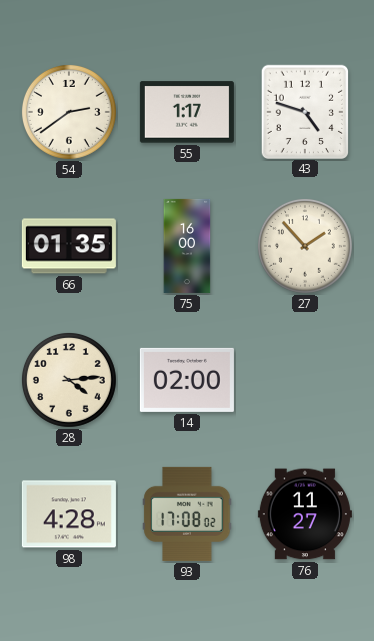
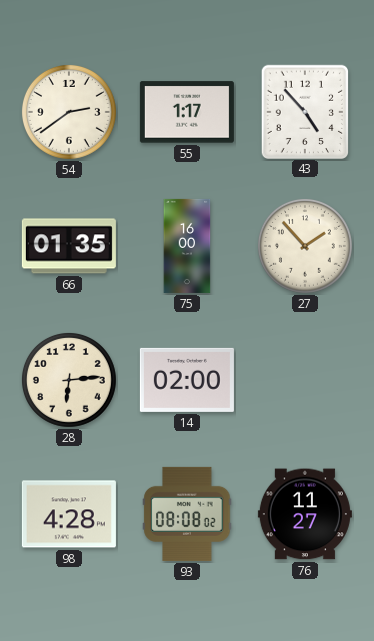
43: 4:48 -> 4:53 (304, 111)
28: 4:14 -> 6:14 (69, 380)
93: 17:08 -> 08:08 (187, 514)
